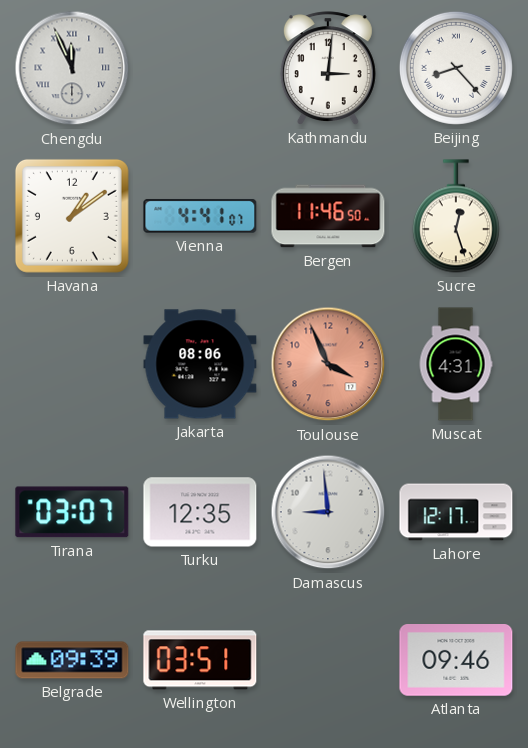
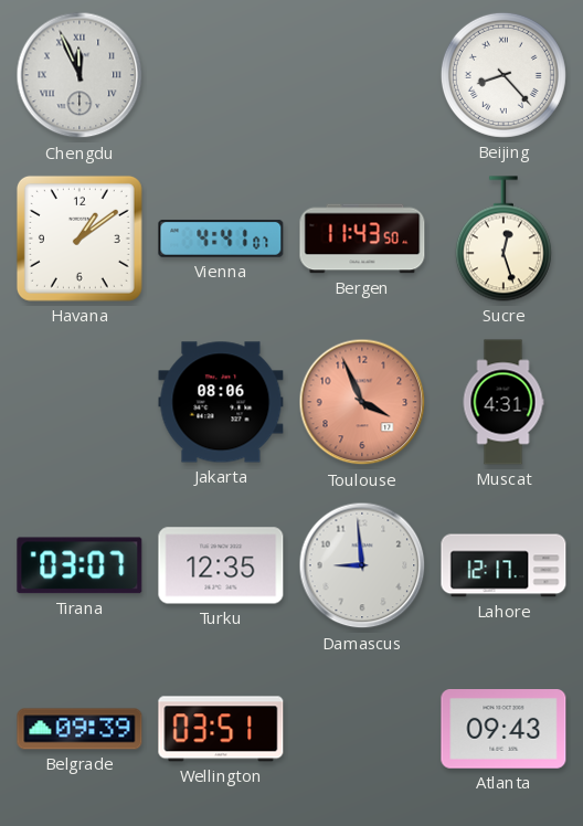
Kathmandu: 3:01 -> none (328, 68)
Bergen: 11:46 -> 11:43 (362, 239)
Atlanta: 09:46 -> 09:43 (504, 730)
